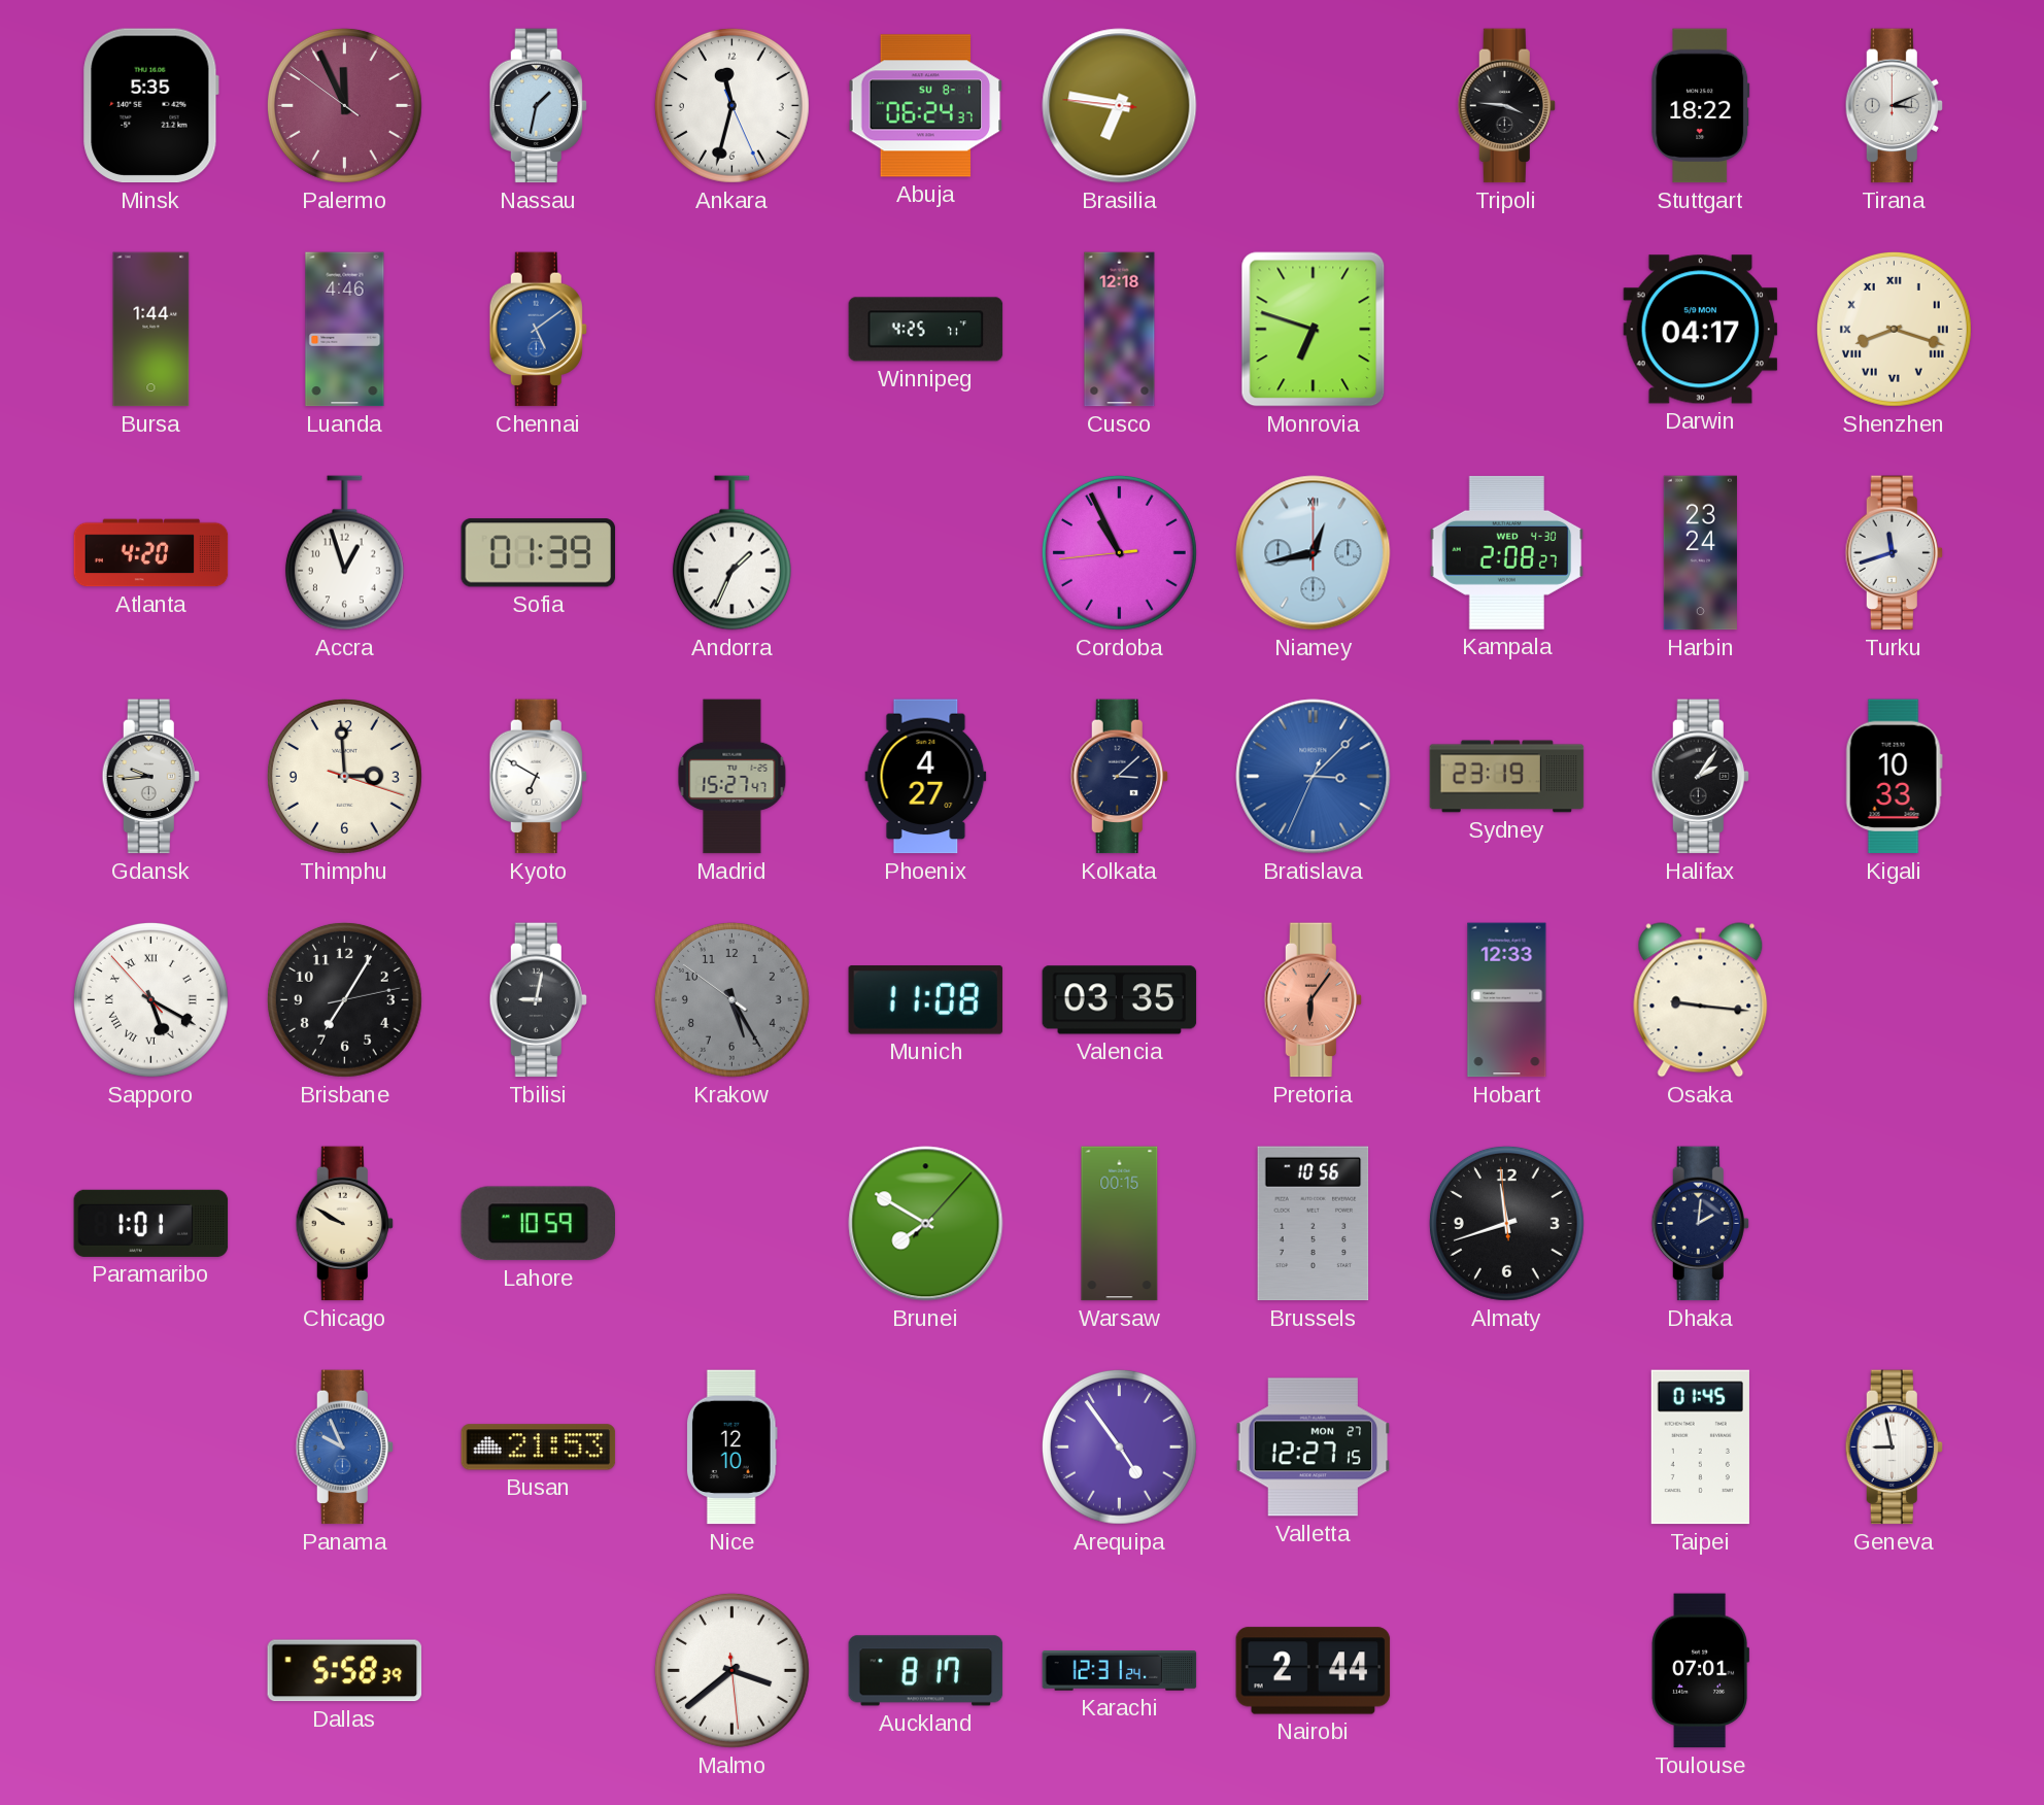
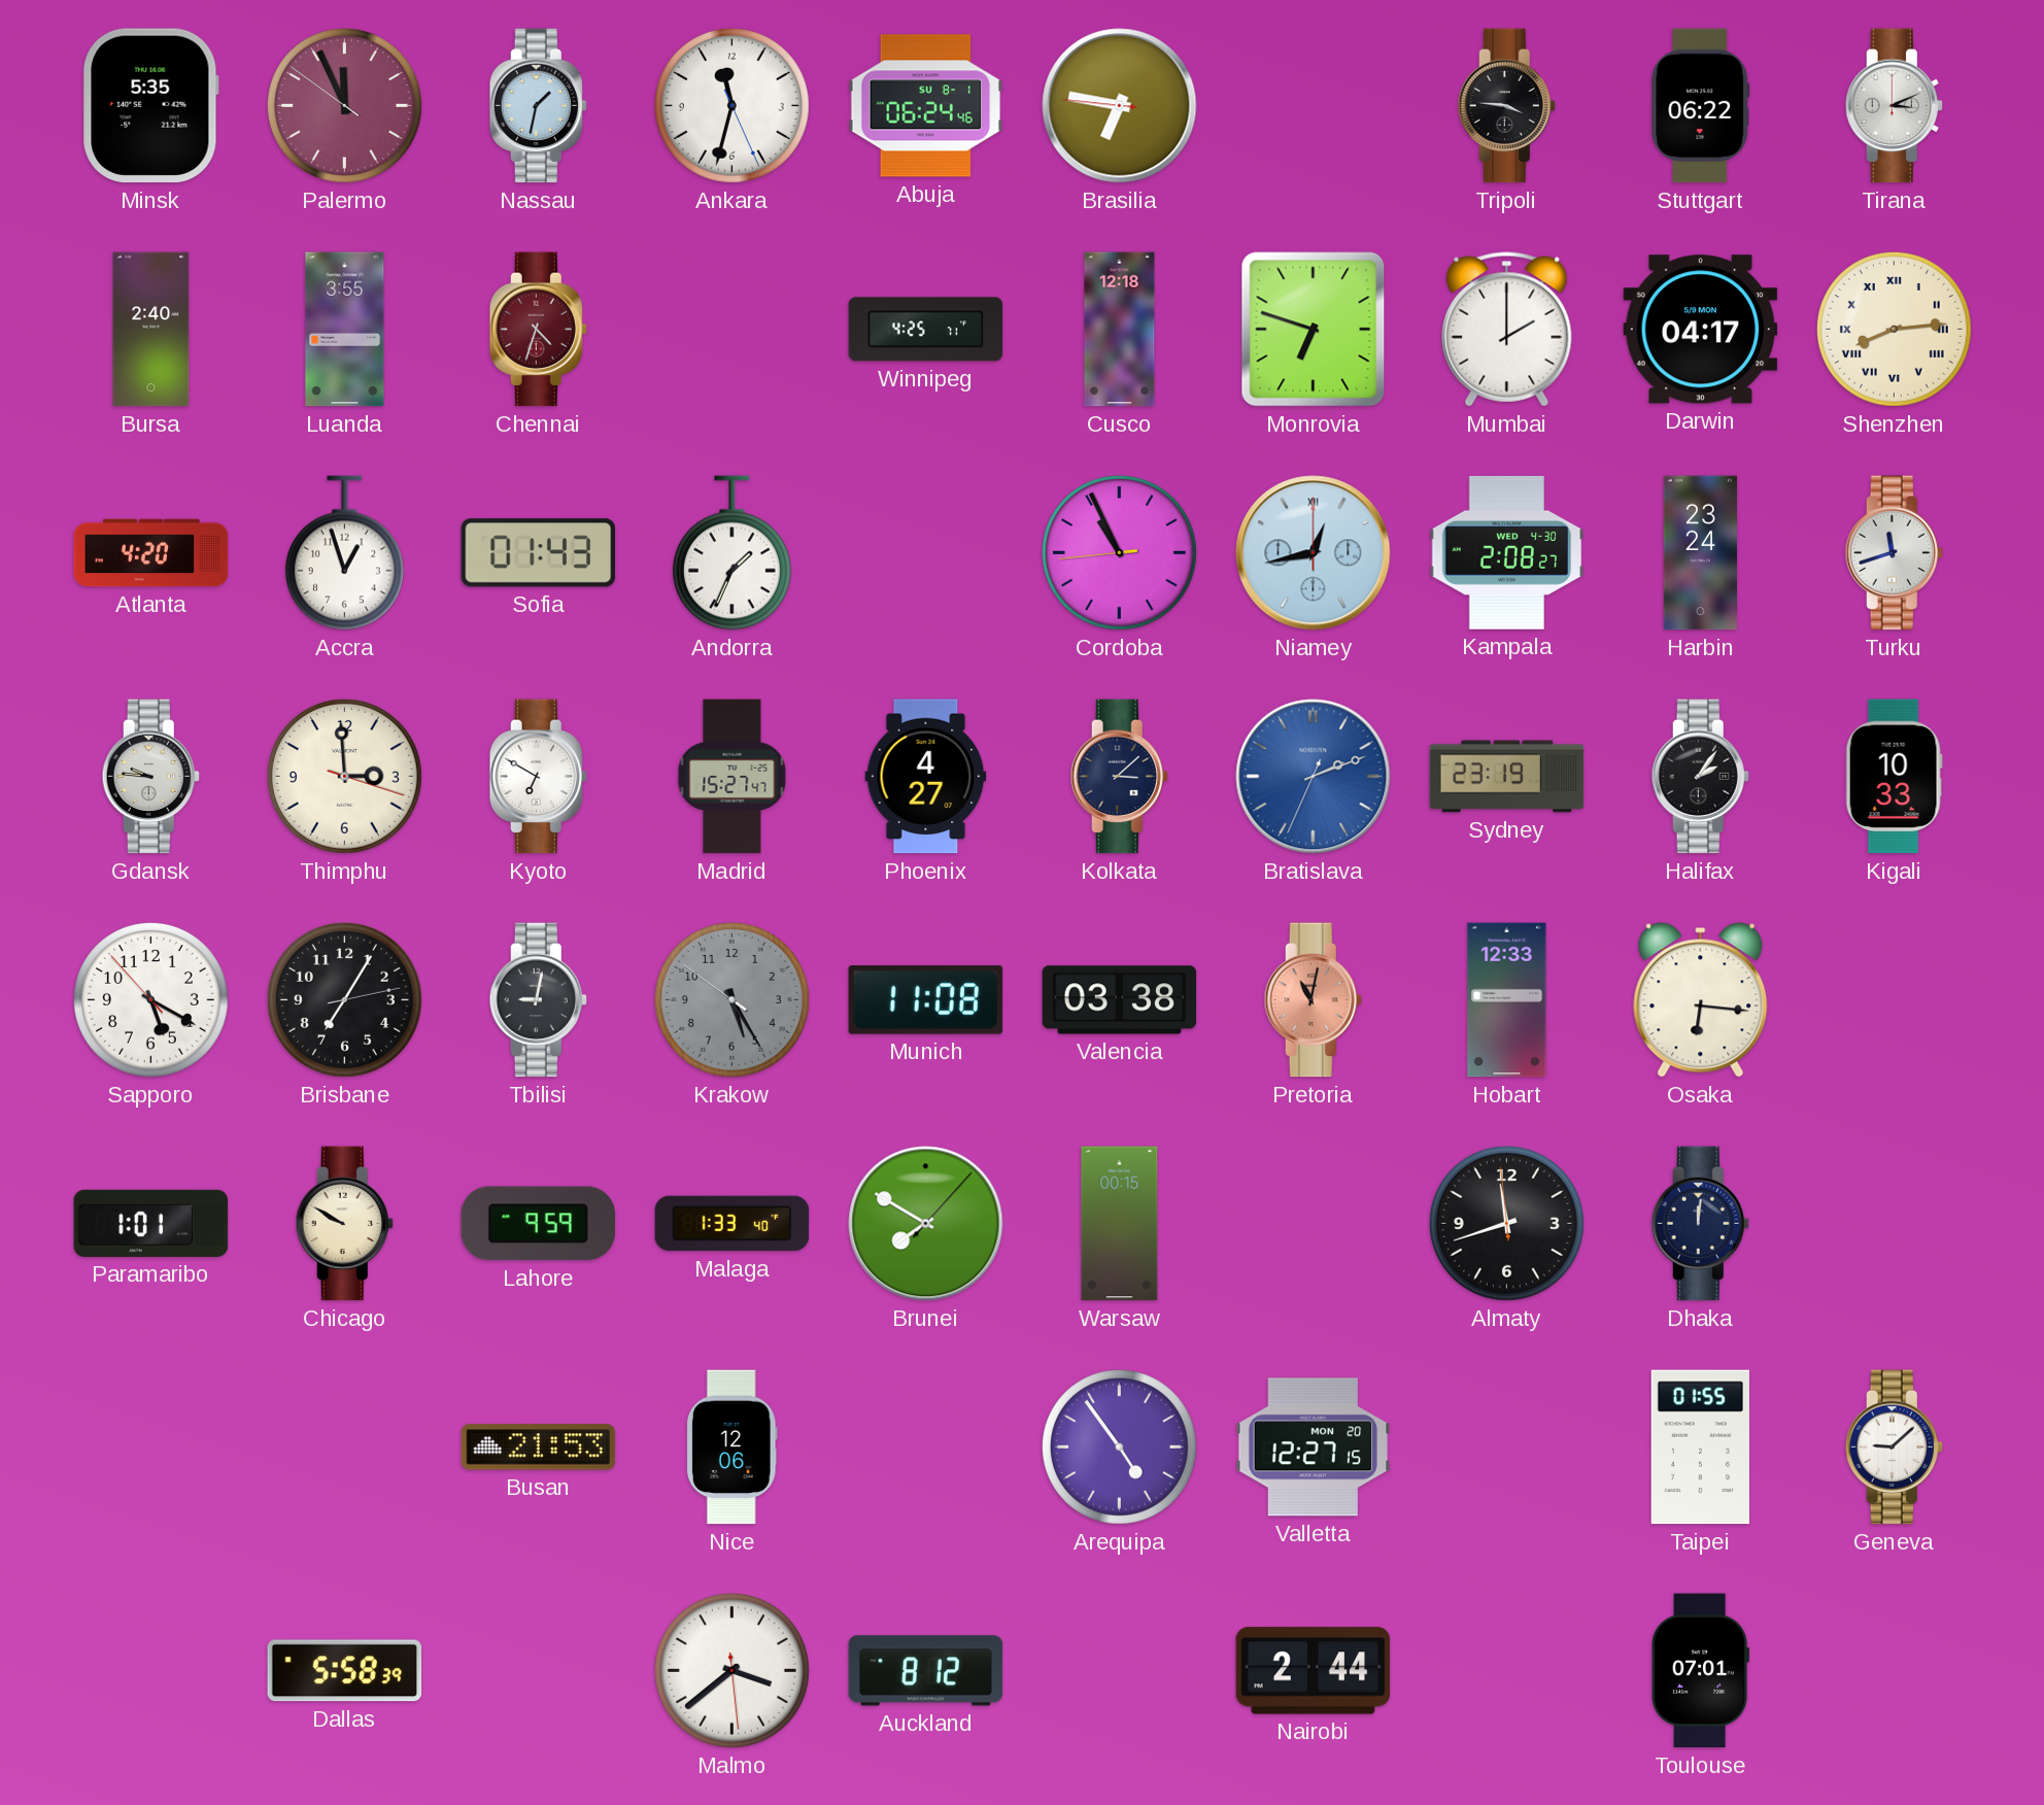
Abuja: 06:24:37 -> 06:24:46 (926, 106)
Stuttgart: 18:22 -> 06:22 (1701, 106)
Bursa: 1:44 -> 2:40 (151, 330)
Luanda: 4:46 -> 3:55 (345, 330)
Chennai: 5:09 -> 4:33 (538, 330)
Chennai dial: blue -> burgundy (538, 330)
Mumbai: none -> 2:00 (1507, 330)
Shenzhen: 8:18 -> 8:14 (1894, 329)
Sofia: 01:39 -> 01:43 (539, 553)
Gdansk: 9:44 -> 9:46 (150, 777)
Bratislava: 3:07 -> 2:11 (1314, 777)
Sapporo numerals: Roman -> Arabic (150, 999)
Valencia: 03:35 -> 03:38 (1120, 1000)
Pretoria: 6:06 -> 11:02 (1313, 1000)
Osaka: 9:16 -> 6:16 (1701, 1000)
Lahore: 10:59 -> 9:59 (538, 1224)
Malaga: none -> 1:33 (733, 1224)
Brussels: 10:56 -> none (1314, 1224)
Dhaka: 2:01 -> 12:01 (1700, 1224)
Panama: 9:56 -> none (344, 1448)
Nice: 12:10 -> 12:06 (733, 1448)
Valletta date: MON 27 -> MON 20 (1314, 1448)
Taipei: 01:45 -> 01:55 (1700, 1448)
Geneva: 8:58 -> 9:08 (1894, 1448)
Auckland: 8:17 -> 8:12 (926, 1671)
Karachi: 12:31 -> none (1120, 1671)
